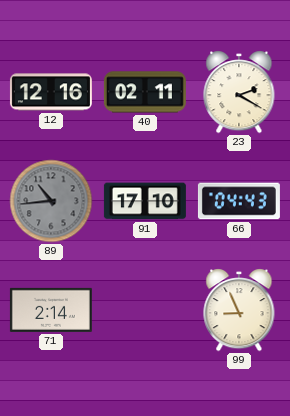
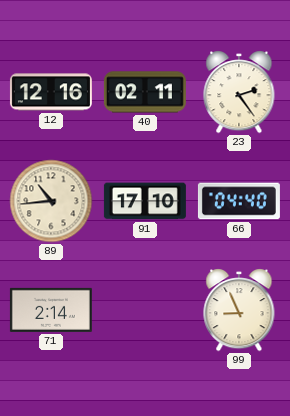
23: 2:20 -> 2:24 (239, 92)
89 dial: grey -> cream (51, 201)
66: 04:43 -> 04:40 (239, 201)
